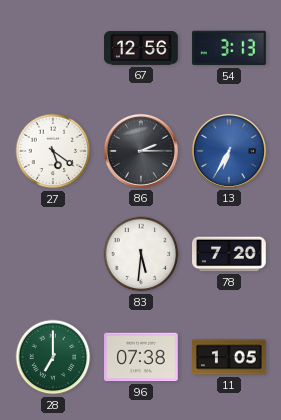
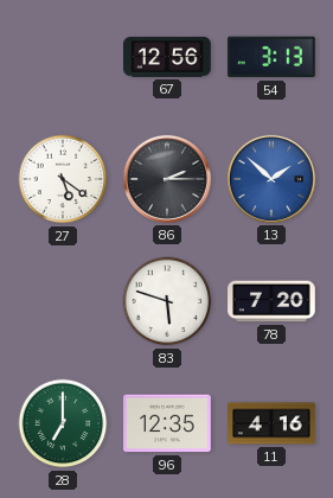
13: 6:35 -> 1:52 (271, 179)
83: 5:31 -> 5:48 (167, 301)
96: 07:38 -> 12:35 (168, 423)
11: 1:05 -> 4:16 (273, 423)
